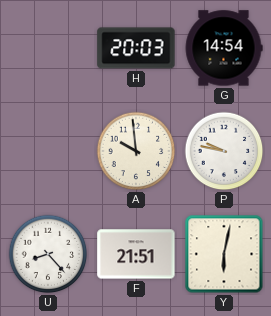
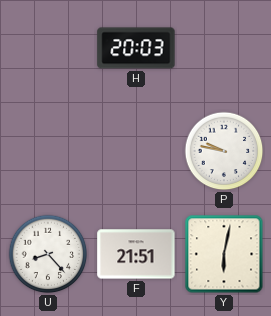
G: 14:54 -> none (224, 48)
A: 9:59 -> none (136, 151)
